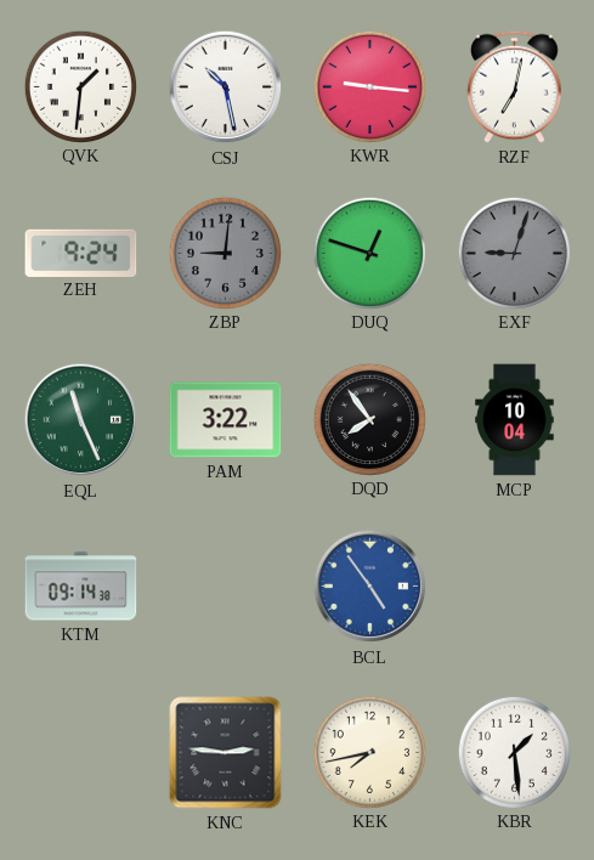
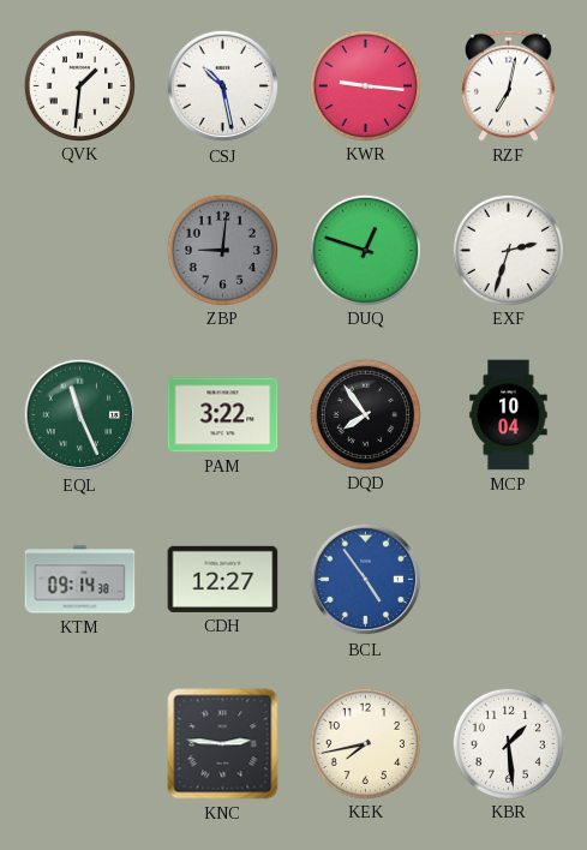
ZEH: 9:24 -> none (81, 253)
EXF: 9:03 -> 2:33 (508, 250)
EXF dial: grey -> white (508, 250)
CDH: none -> 12:27 (223, 579)
